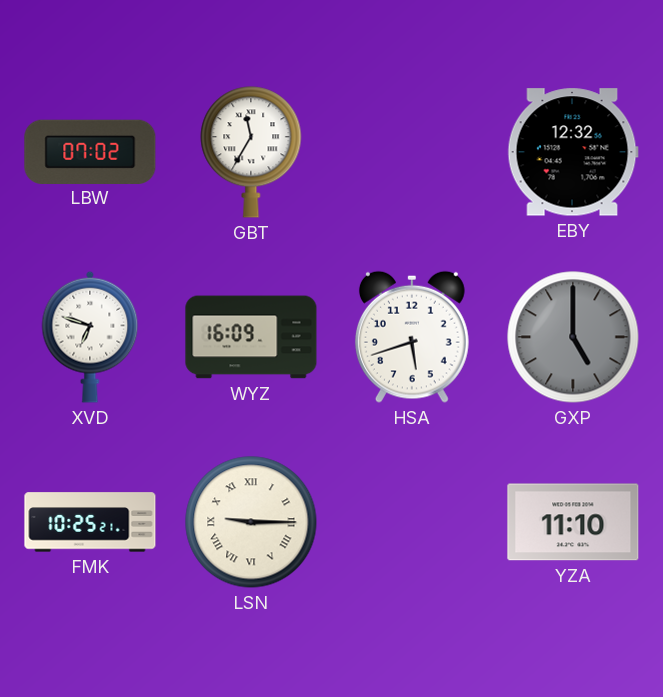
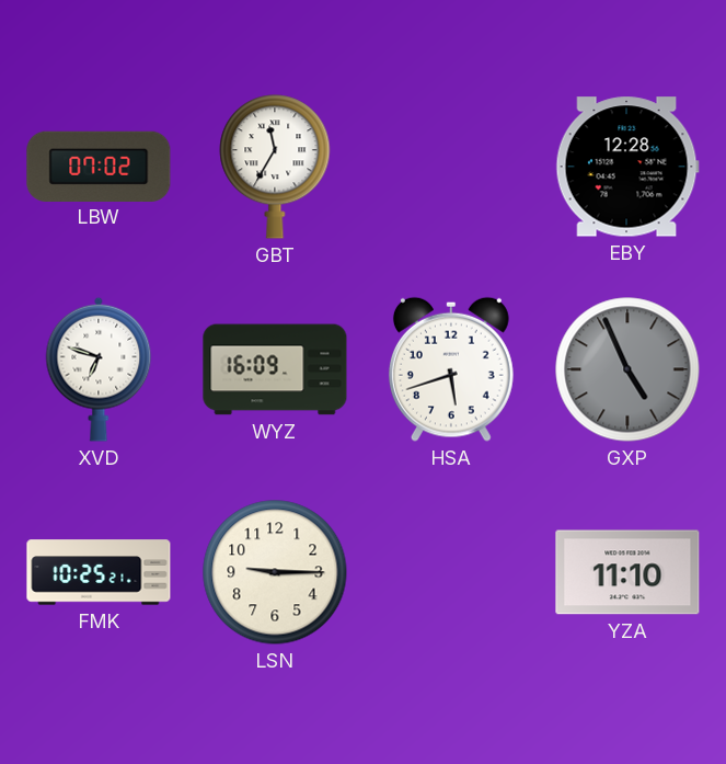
EBY: 12:32 -> 12:28 (627, 167)
GXP: 5:00 -> 4:56 (627, 369)
LSN numerals: Roman -> Arabic (275, 572)
